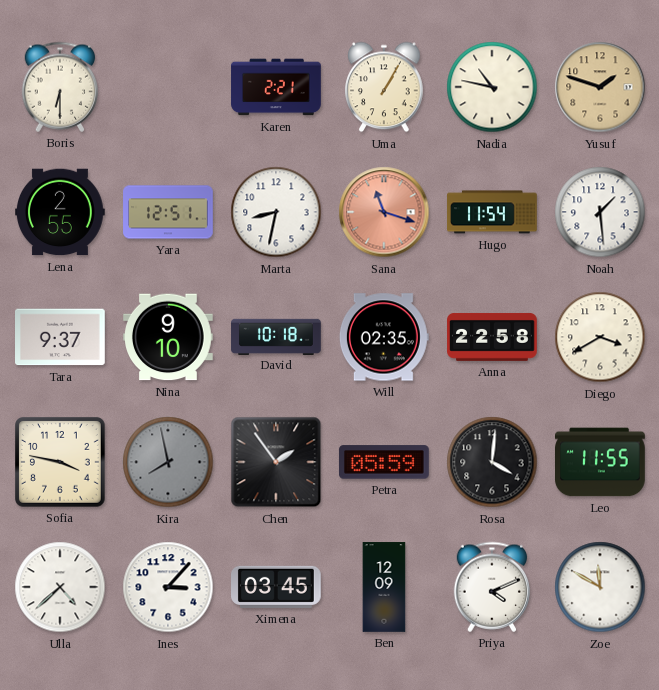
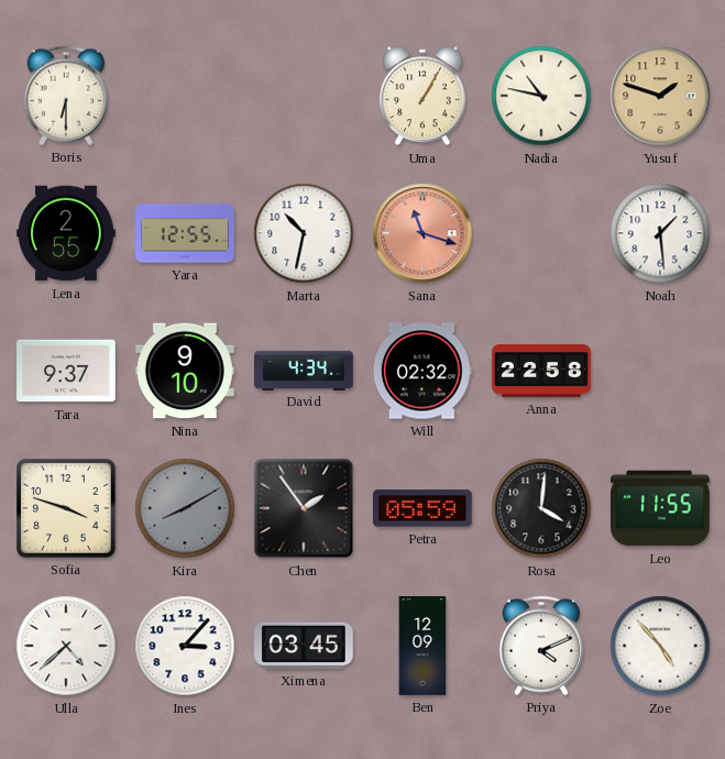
Karen: 2:21 -> none (276, 87)
Yara: 12:51 -> 12:55 (185, 233)
Marta: 8:32 -> 10:32 (304, 233)
Hugo: 11:54 -> none (492, 212)
David: 10:18 -> 4:34 (304, 370)
Will: 02:35 -> 02:32 (422, 371)
Diego: 3:40 -> none (600, 337)
Sofia: 3:47 -> 3:48 (67, 509)
Kira: 7:58 -> 8:10 (185, 508)
Zoe: 11:50 -> 4:53 (660, 646)
